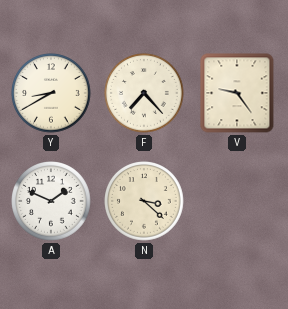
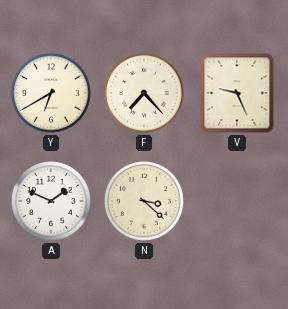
Y: 8:40 -> 6:40 (52, 94)
V: 9:24 -> 9:26 (237, 93)
